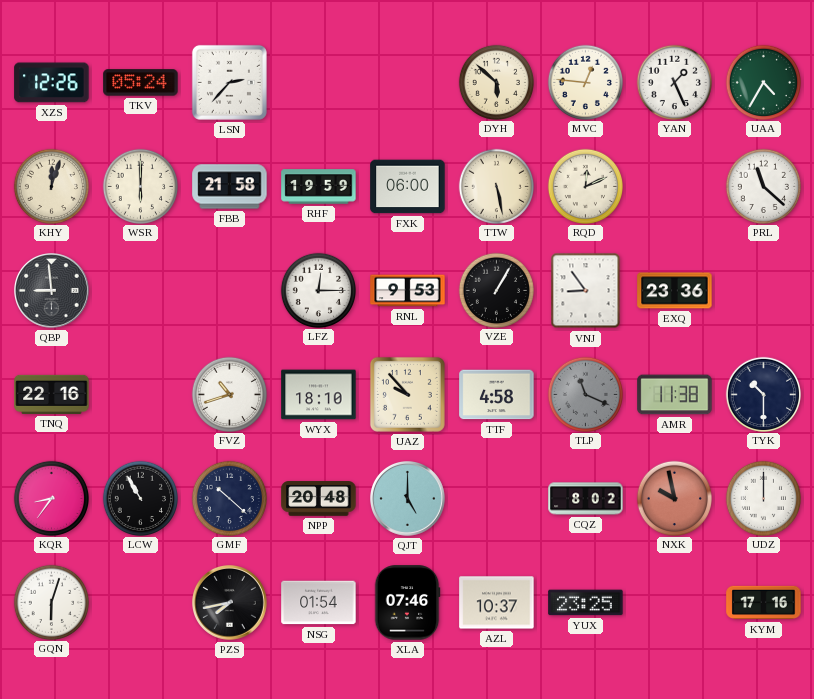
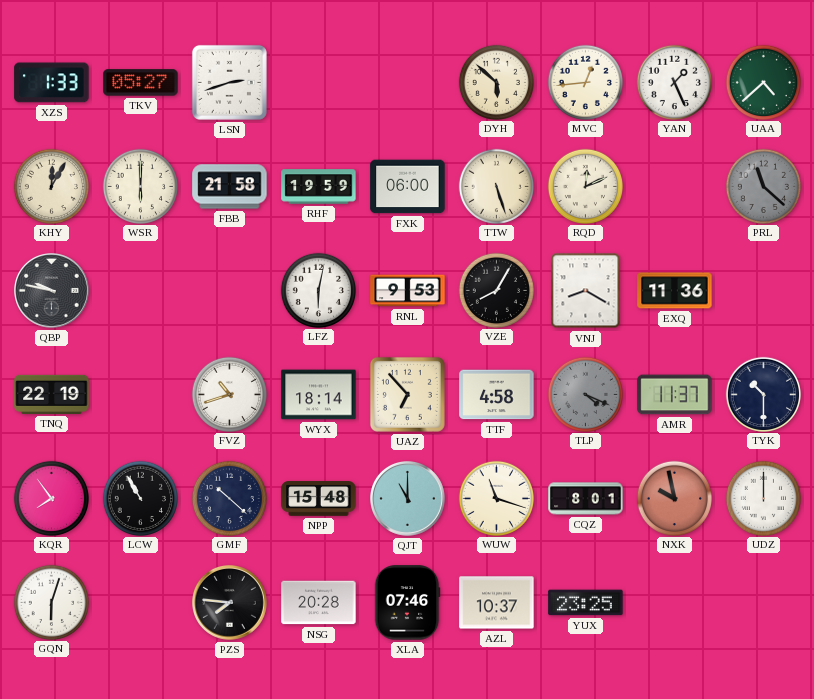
XZS: 12:26 -> 1:33 (52, 83)
TKV: 05:24 -> 05:27 (141, 83)
LSN: 2:37 -> 2:42 (229, 82)
MVC: 12:46 -> 12:44 (585, 82)
UAA: 4:35 -> 4:38 (763, 82)
KHY: 12:03 -> 12:05 (51, 186)
TTW: 5:28 -> 5:27 (496, 186)
PRL dial: white -> grey (763, 186)
QBP: 8:59 -> 9:47 (52, 291)
LFZ: 12:15 -> 6:02 (318, 290)
VZE: 1:05 -> 8:05 (496, 290)
VNJ: 8:54 -> 8:20 (586, 291)
EXQ: 23:36 -> 11:36 (675, 291)
TNQ: 22:16 -> 22:19 (52, 394)
WYX: 18:10 -> 18:14 (319, 395)
UAZ: 9:53 -> 6:53 (407, 394)
TLP: 11:19 -> 4:19 (585, 394)
AMR: 11:38 -> 11:37 (675, 395)
KQR: 8:36 -> 7:54 (51, 498)
NPP: 20:48 -> 15:48 (319, 499)
QJT: 5:00 -> 11:00 (408, 499)
WUW: none -> 11:18 (496, 498)
CQZ: 8:02 -> 8:01 (586, 499)
PZS: 7:43 -> 7:46 (230, 603)
NSG: 01:54 -> 20:28 (319, 603)
KYM: 17:16 -> none (764, 603)
